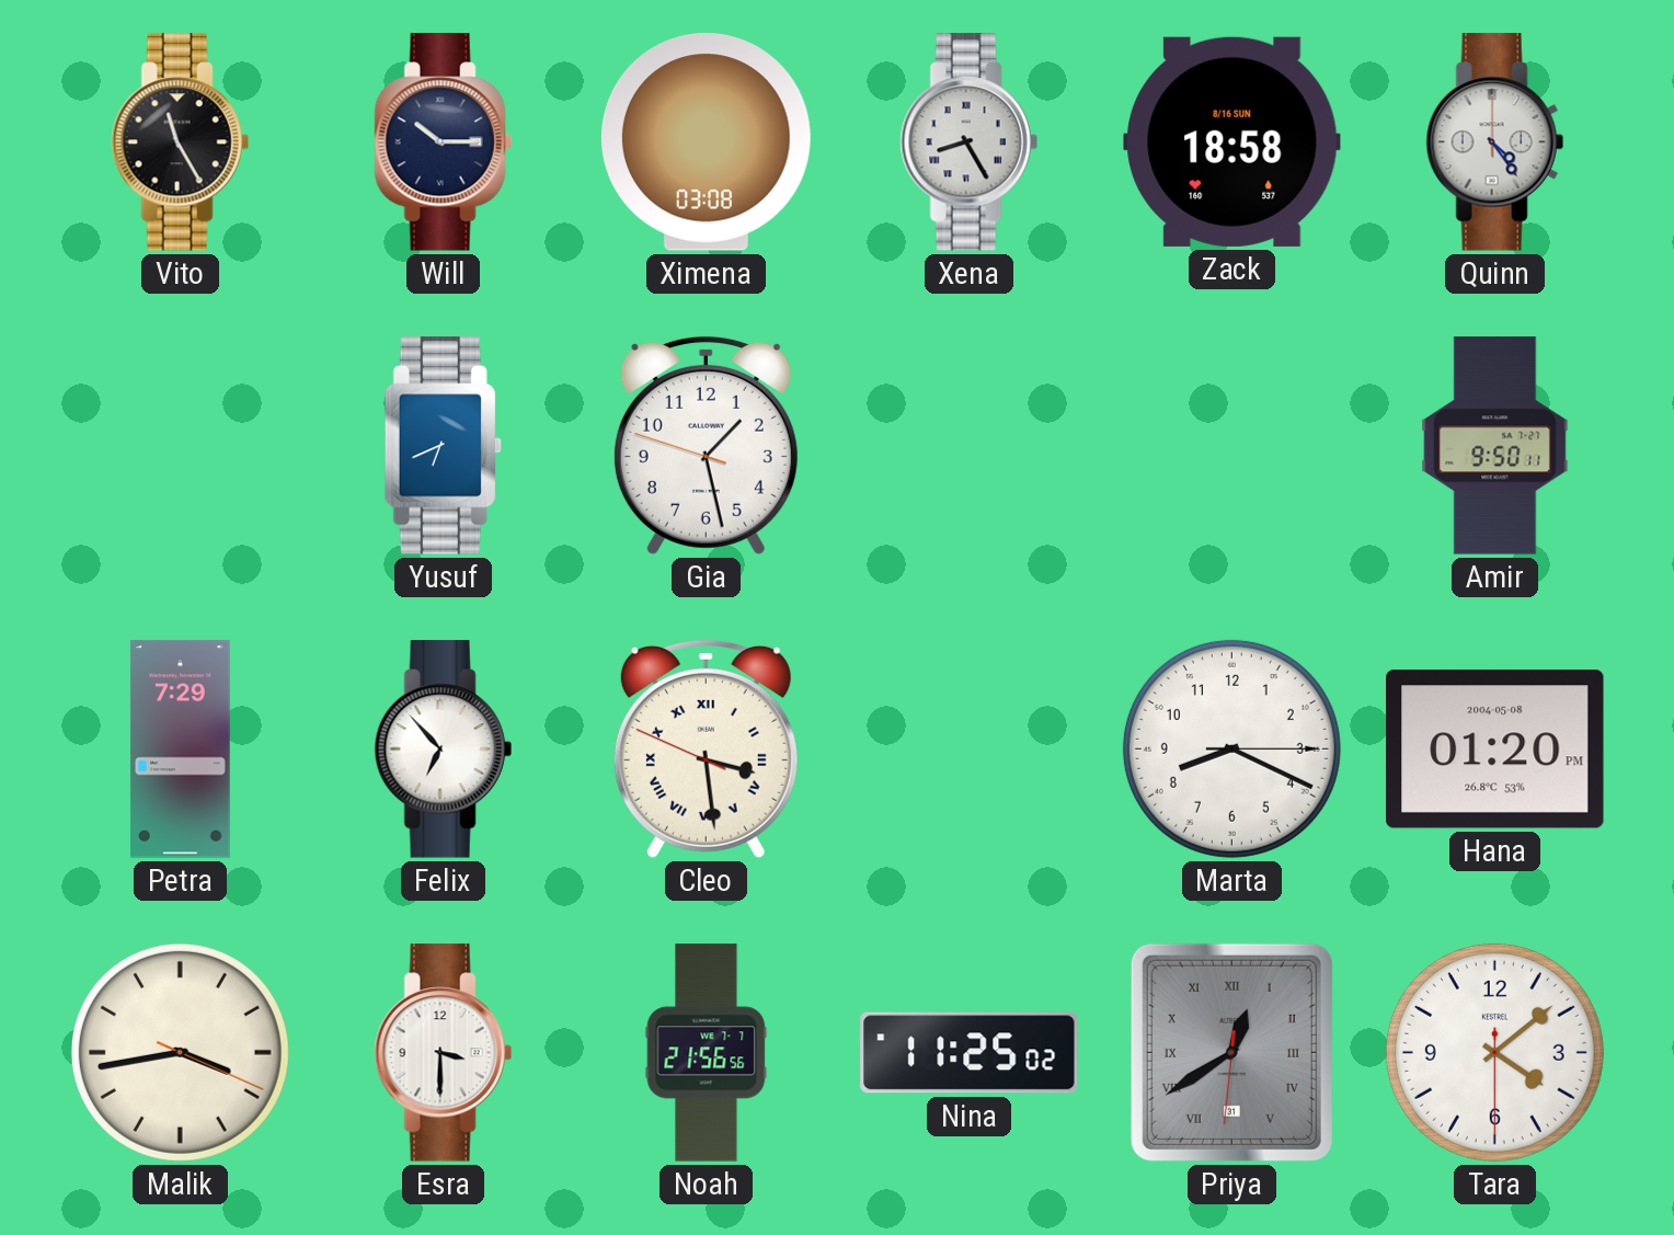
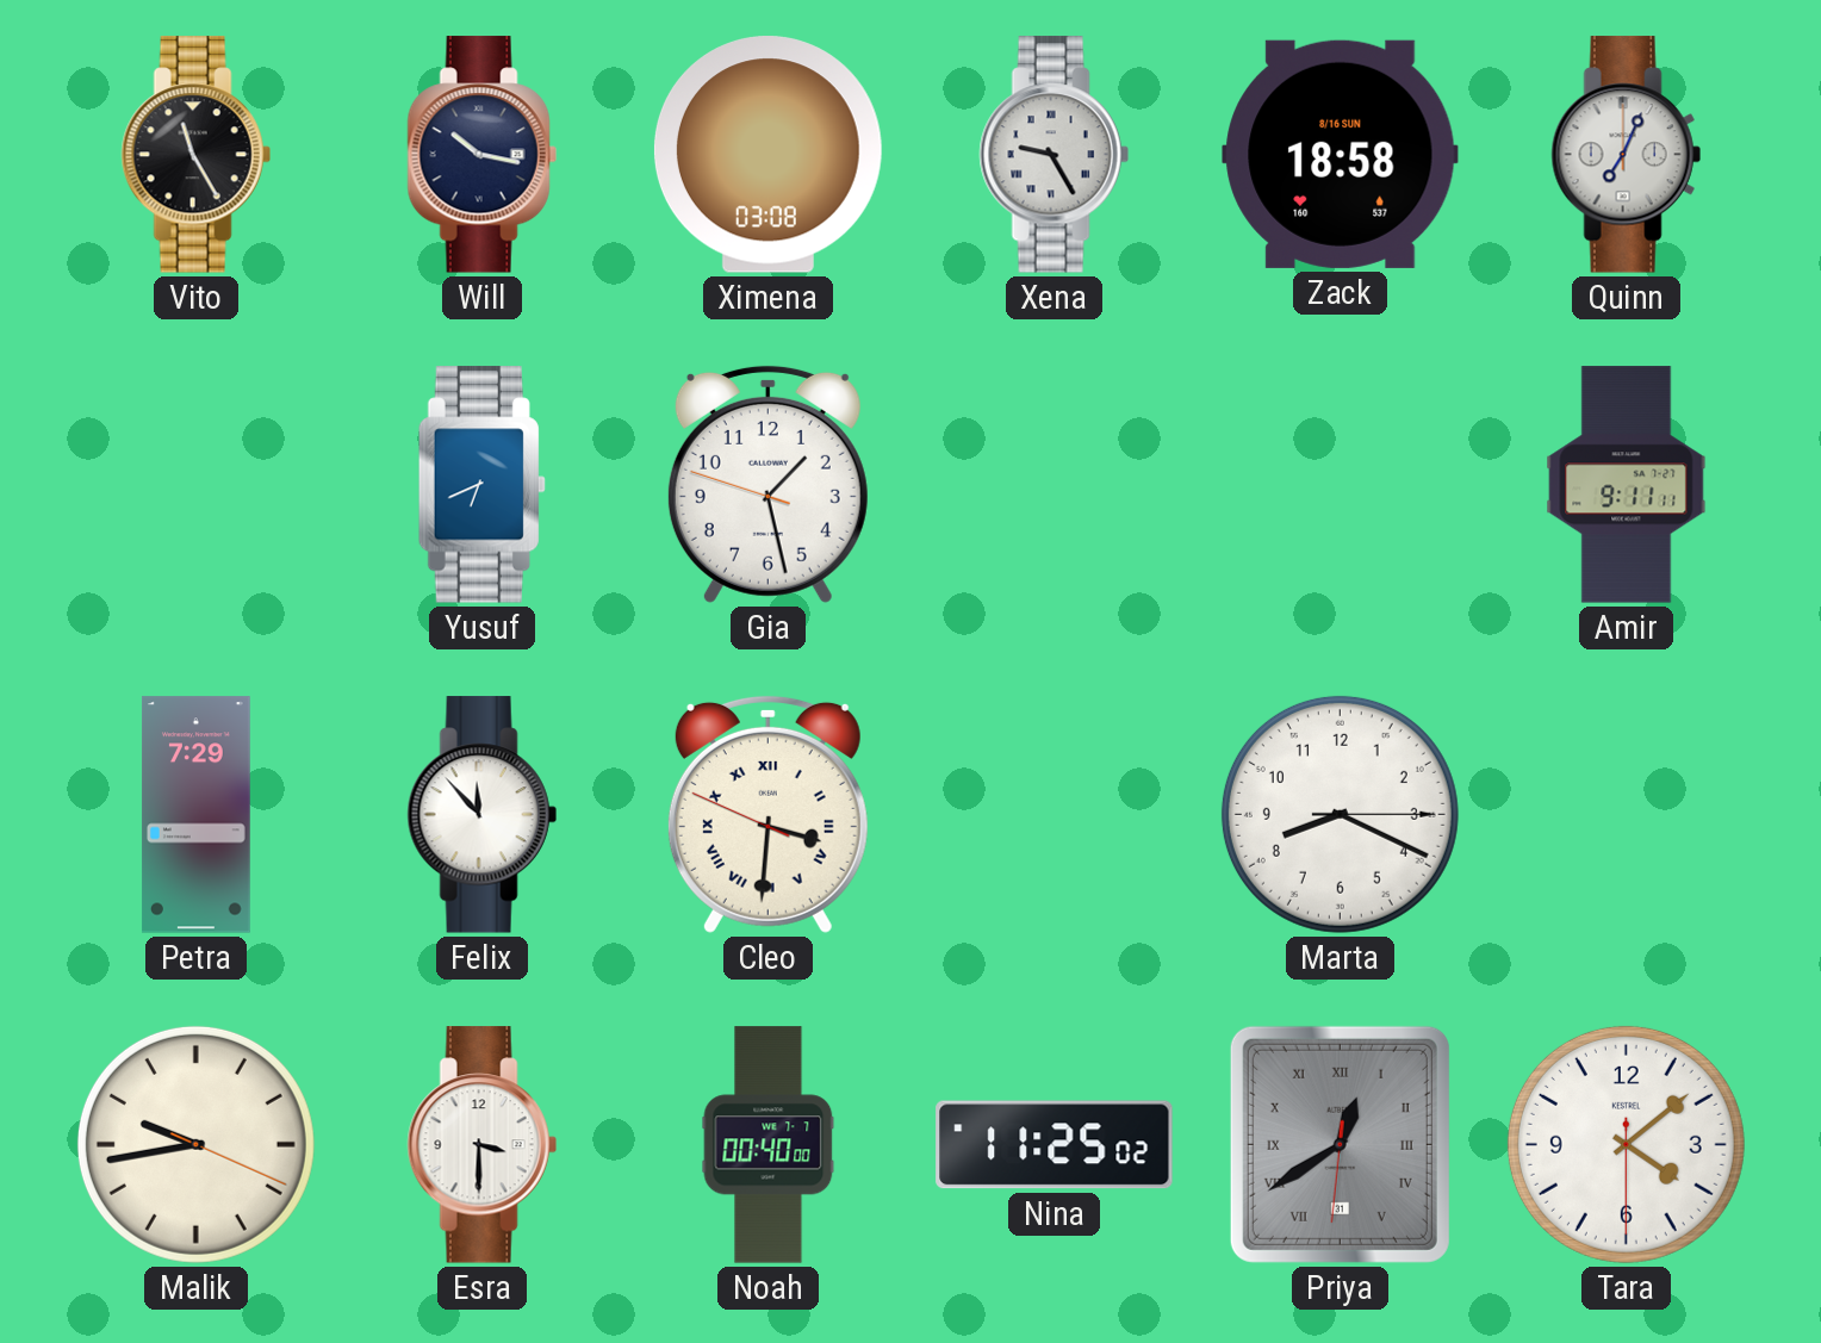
Will: 10:15 -> 10:17 (481, 155)
Xena: 8:25 -> 9:25 (1054, 155)
Quinn: 4:24 -> 7:04 (1626, 155)
Amir: 9:50 -> 9:11 (1627, 485)
Felix: 6:53 -> 11:53 (481, 815)
Cleo: 3:28 -> 3:30 (767, 814)
Hana: 01:20 -> none (1495, 750)
Malik: 3:43 -> 9:43 (195, 1144)
Noah: 21:56 -> 00:40 (769, 1145)
